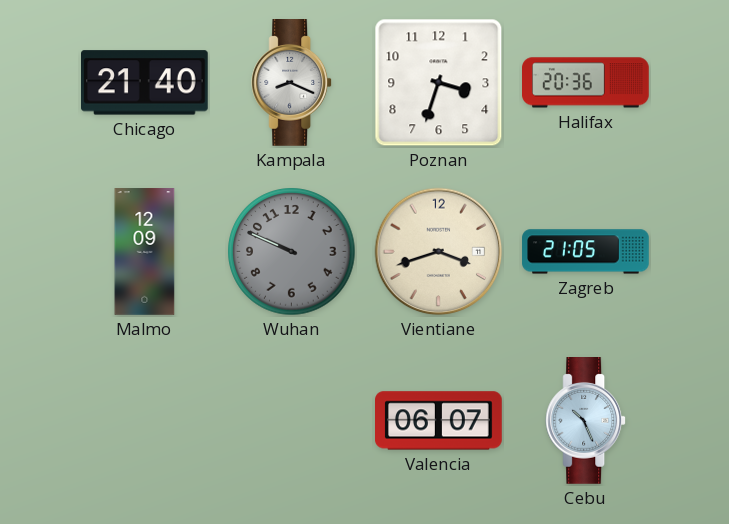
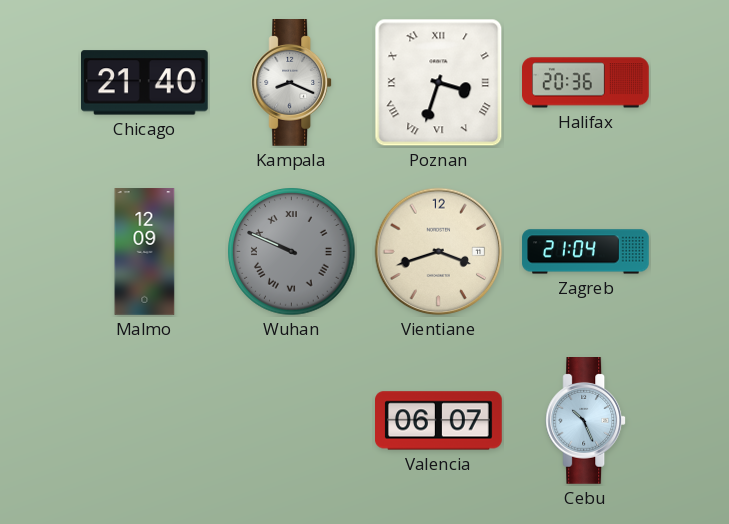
Poznan numerals: Arabic -> Roman (439, 83)
Wuhan numerals: Arabic -> Roman (292, 252)
Zagreb: 21:05 -> 21:04 (586, 252)
